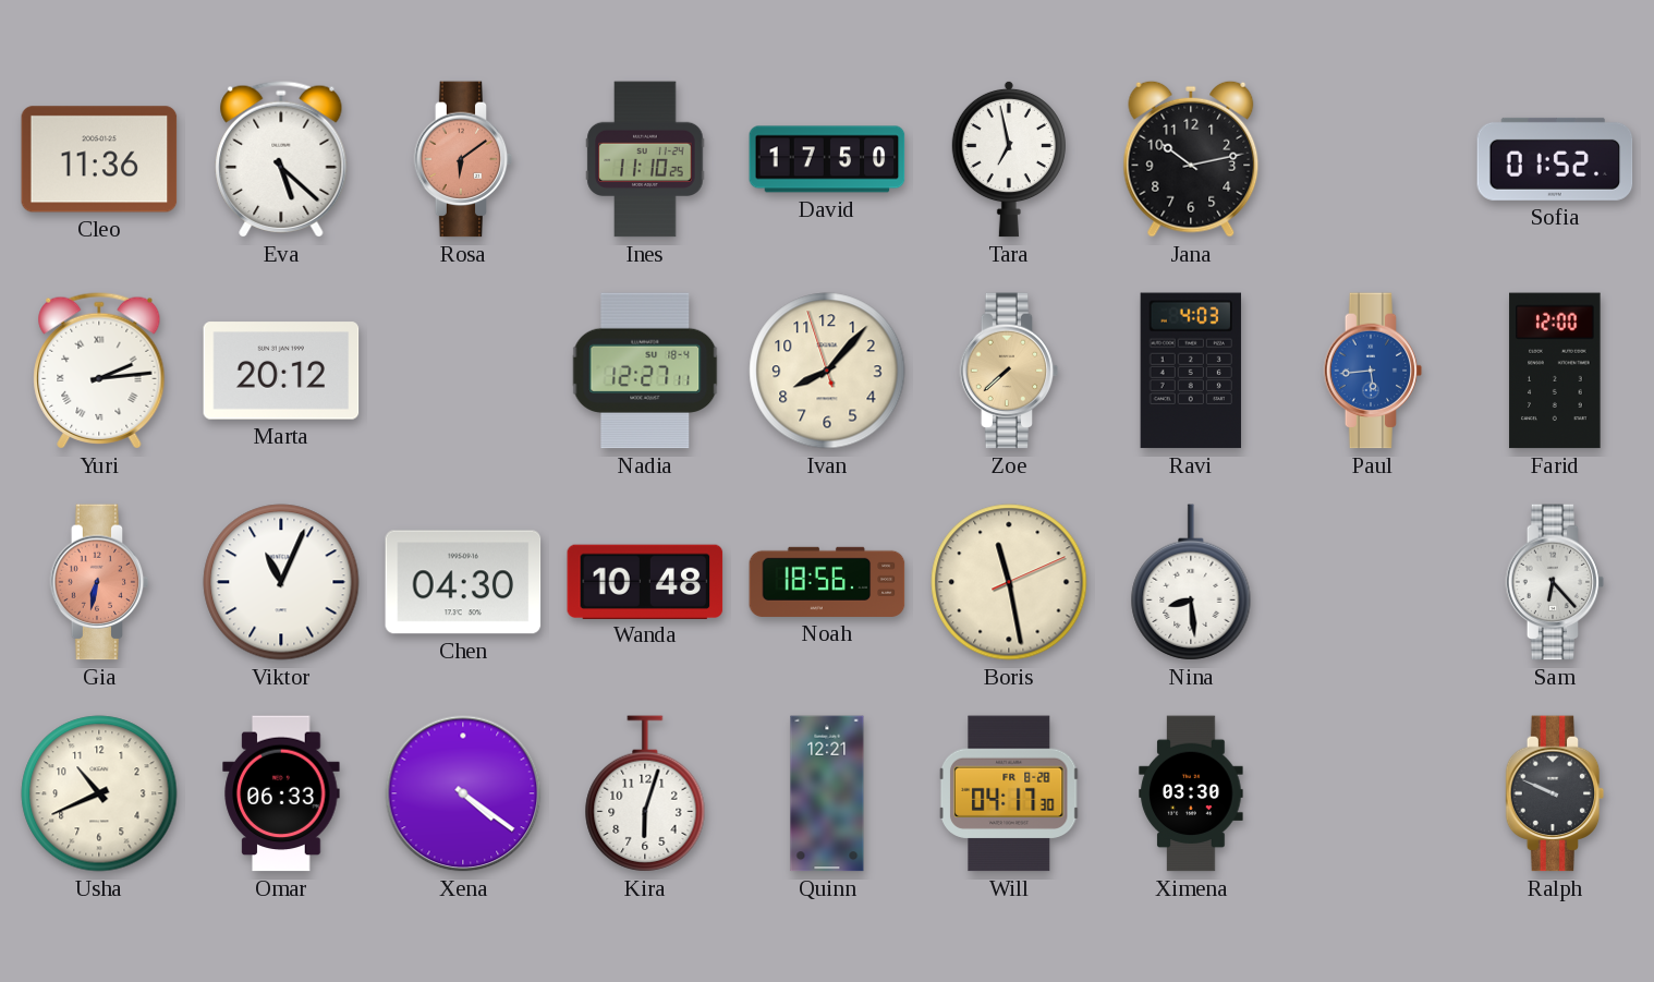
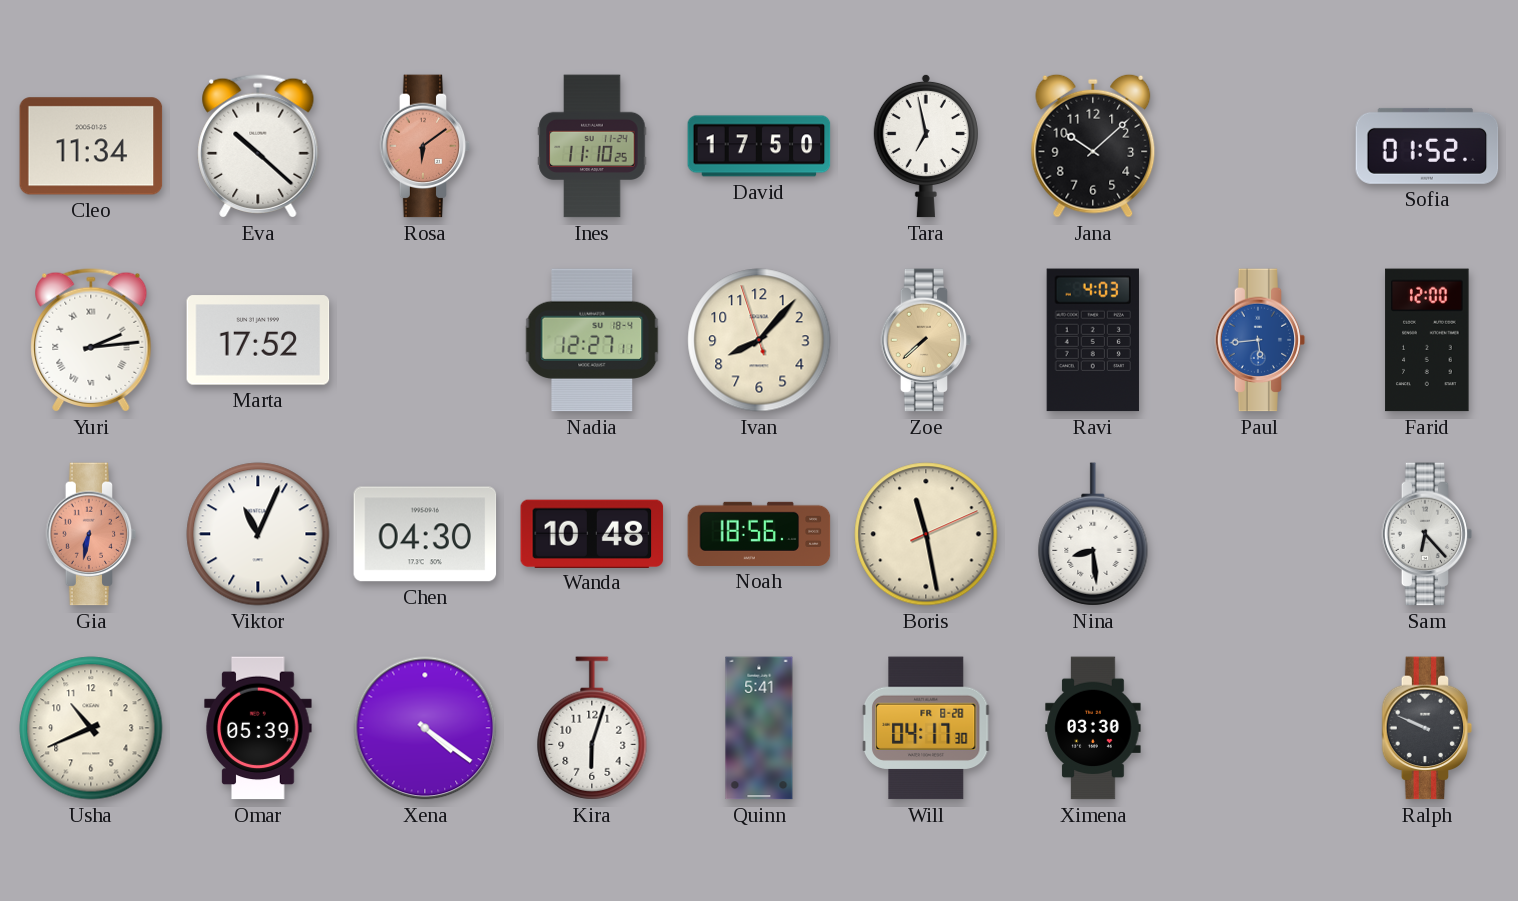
Cleo: 11:36 -> 11:34 (91, 146)
Eva: 5:22 -> 10:22 (258, 146)
Jana: 10:13 -> 10:08 (1093, 146)
Marta: 20:12 -> 17:52 (258, 340)
Omar: 06:33 -> 05:39 (258, 728)
Quinn: 12:21 -> 5:41 (759, 728)
